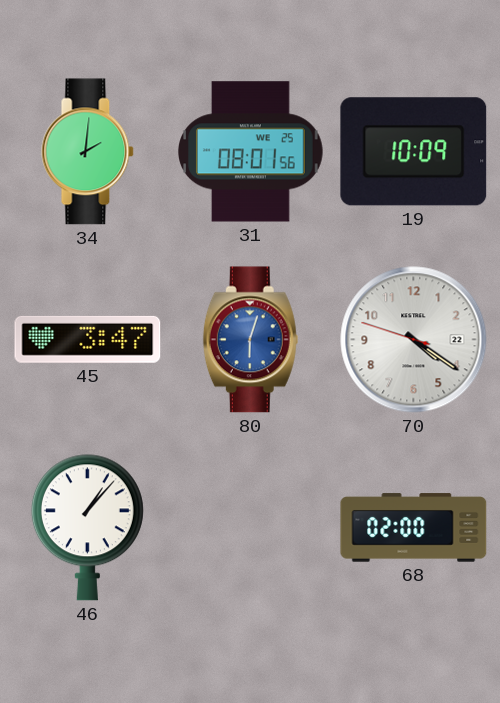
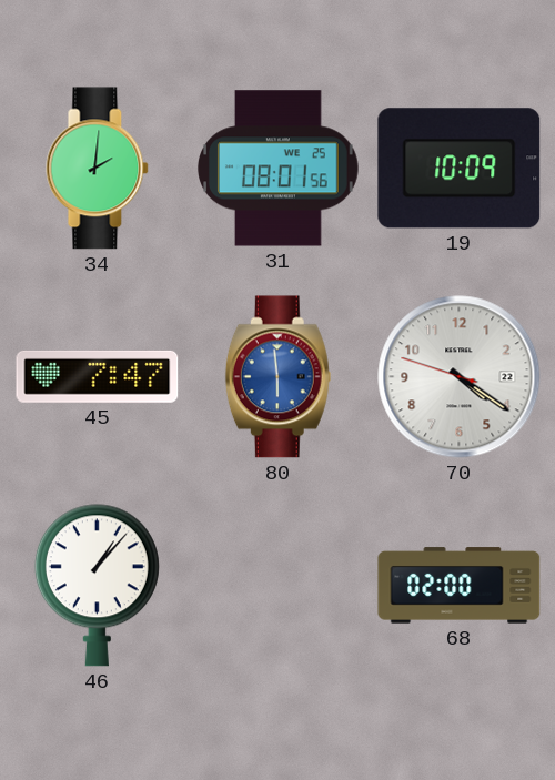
45: 3:47 -> 7:47 (98, 376)
80: 6:03 -> 5:59 (277, 377)
